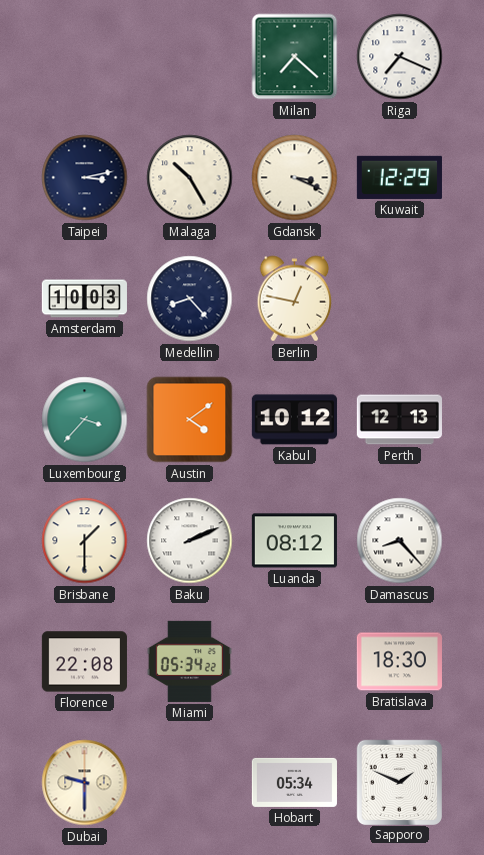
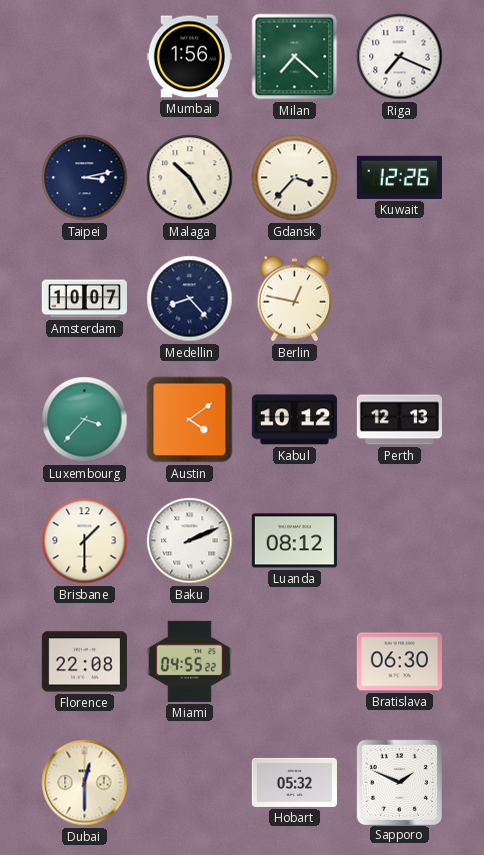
Mumbai: none -> 1:56 (189, 57)
Gdansk: 3:19 -> 3:37 (295, 178)
Kuwait: 12:29 -> 12:26 (399, 177)
Amsterdam: 10:03 -> 10:07 (84, 299)
Damascus: 8:23 -> none (400, 541)
Miami: 05:34 -> 04:55 (189, 661)
Bratislava: 18:30 -> 06:30 (399, 662)
Dubai: 9:30 -> 12:30 (85, 783)
Hobart: 05:34 -> 05:32 (294, 782)
